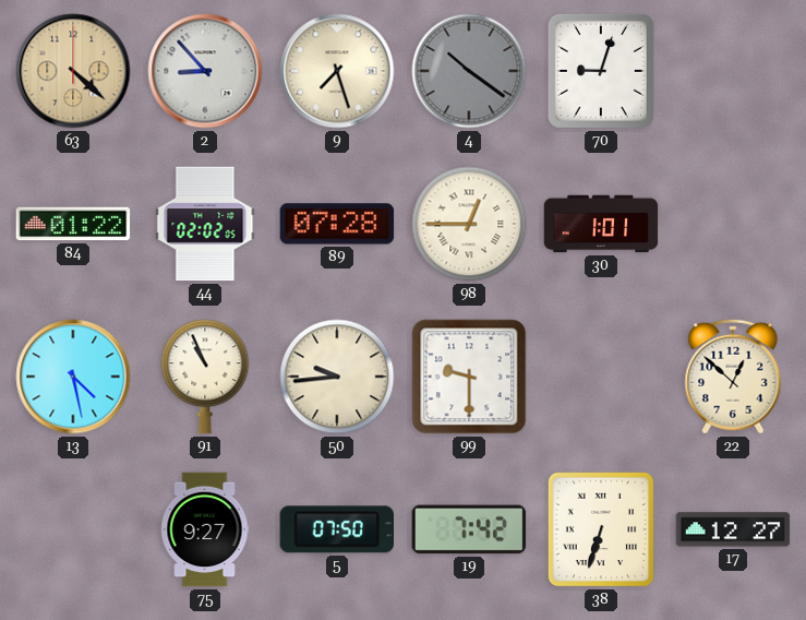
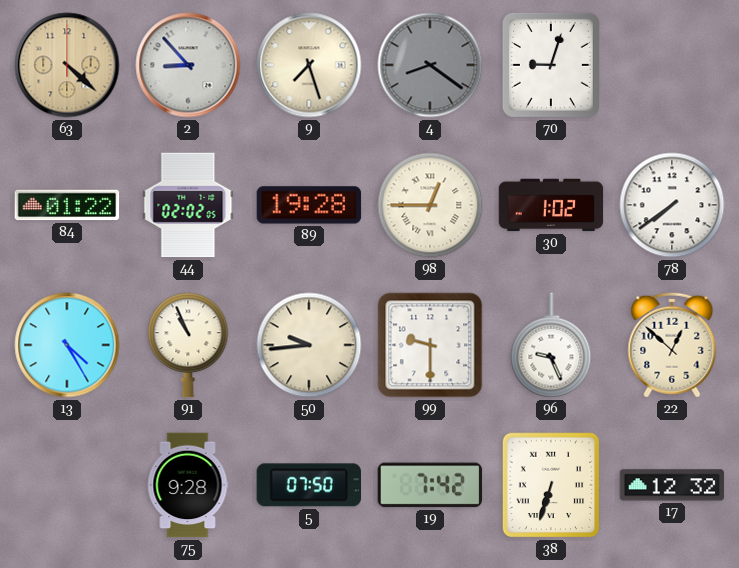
4: 10:21 -> 8:21 (430, 65)
89: 07:28 -> 19:28 (309, 205)
30: 1:01 -> 1:02 (551, 205)
78: none -> 7:39 (672, 205)
13: 4:28 -> 4:25 (67, 345)
96: none -> 9:26 (551, 345)
75: 9:27 -> 9:28 (188, 485)
17: 12:27 -> 12:32 (672, 485)
